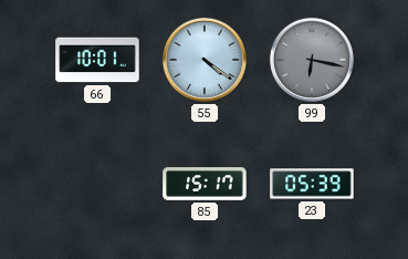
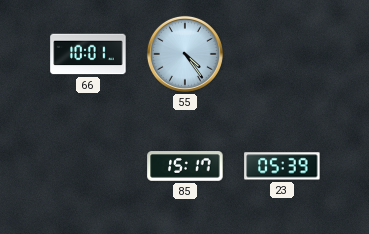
55: 4:21 -> 4:24 (185, 54)
99: 6:17 -> none (312, 60)
